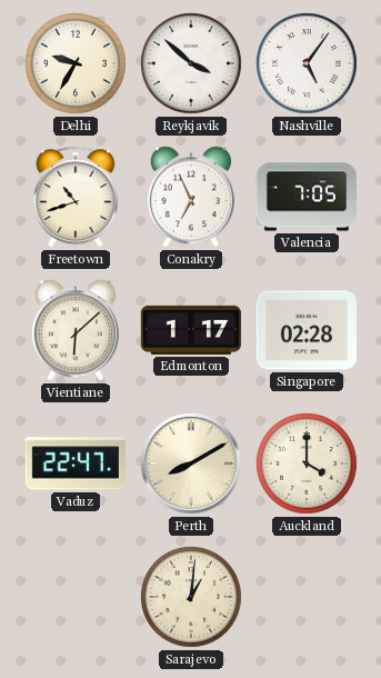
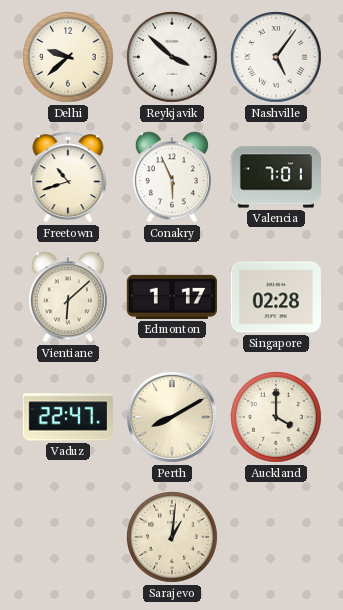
Delhi: 9:35 -> 9:38 (69, 58)
Conakry: 6:56 -> 5:56 (172, 177)
Valencia: 7:05 -> 7:01 (275, 177)
